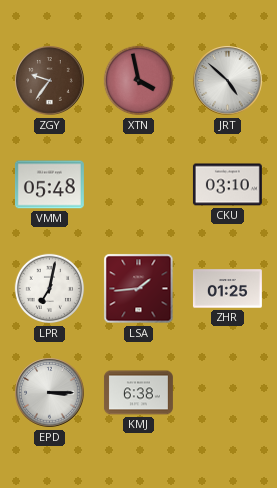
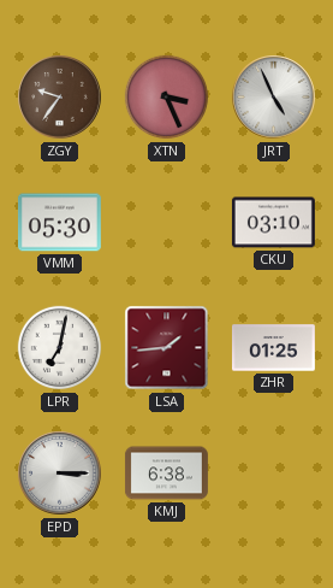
XTN: 3:58 -> 3:26 (167, 98)
JRT: 4:52 -> 4:56 (274, 98)
VMM: 05:48 -> 05:30 (59, 223)
